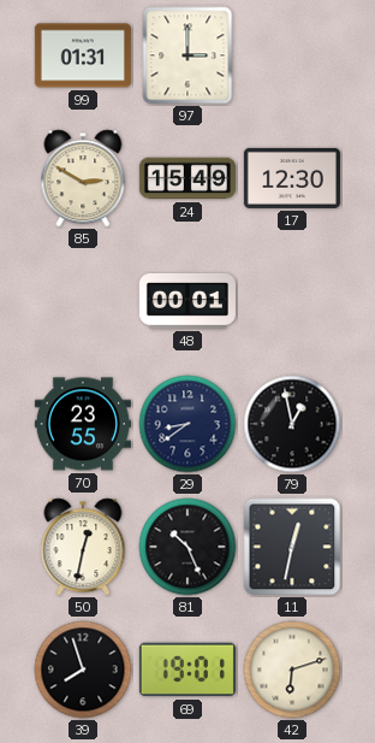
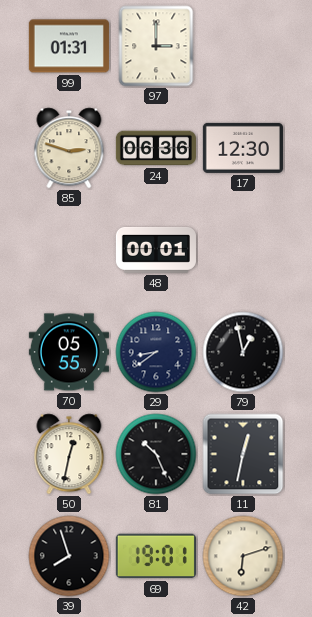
85: 2:50 -> 2:48 (69, 148)
24: 15:49 -> 06:36 (156, 148)
70: 23:55 -> 05:55 (69, 352)
